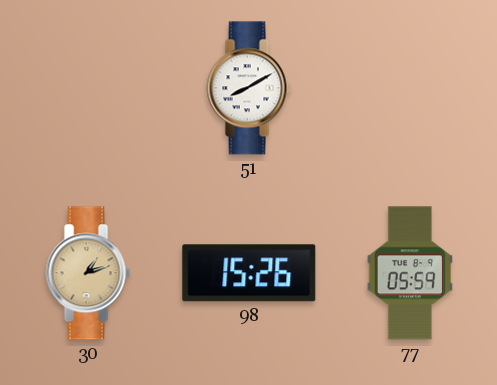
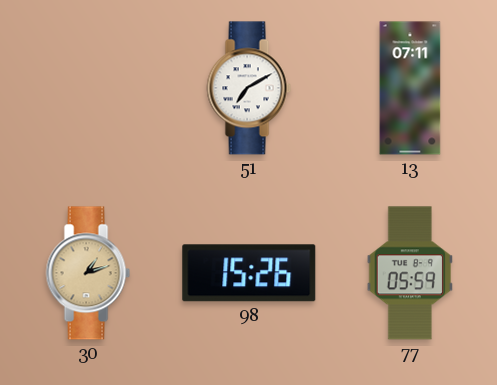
51: 8:10 -> 7:10 (249, 88)
13: none -> 07:11 (410, 88)
